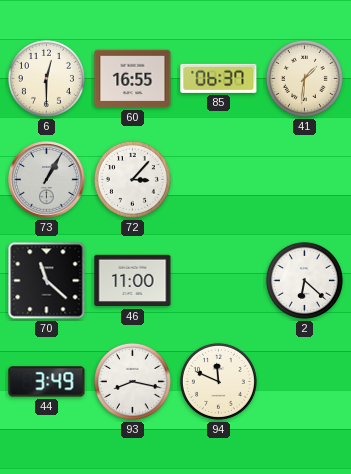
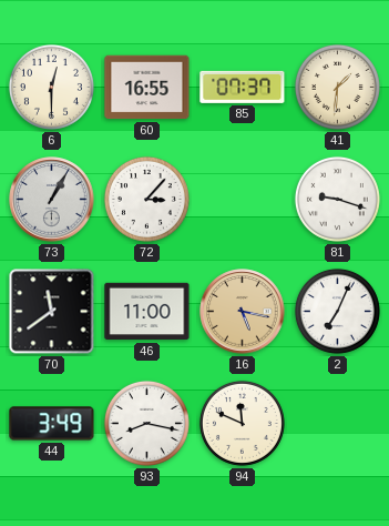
85: 06:37 -> 07:37 (243, 87)
81: none -> 9:18 (337, 199)
70: 11:22 -> 11:39 (52, 312)
16: none -> 5:17 (243, 312)
2: 6:22 -> 7:04 (337, 311)
